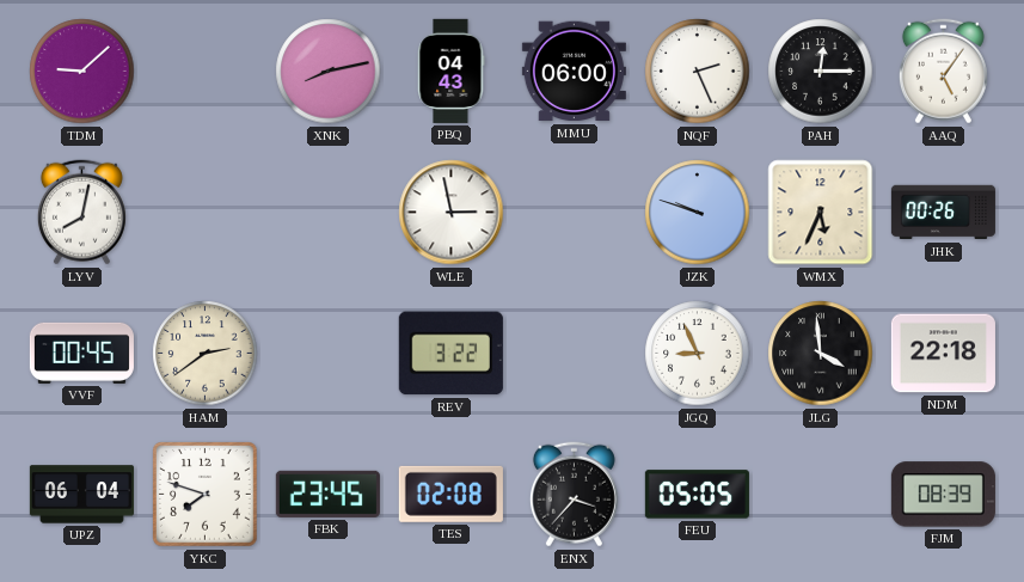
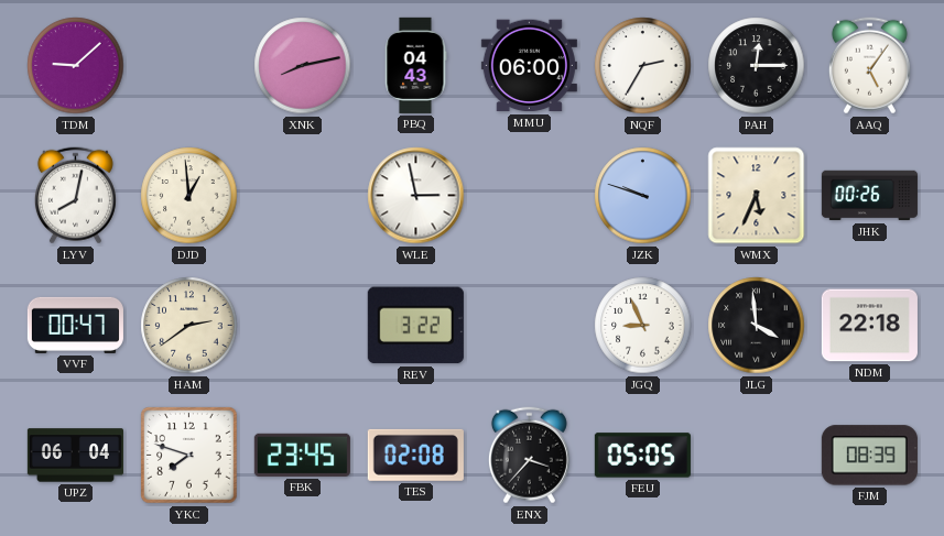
NQF: 2:26 -> 2:35 (643, 66)
DJD: none -> 12:59 (189, 196)
VVF: 00:45 -> 00:47 (75, 325)
